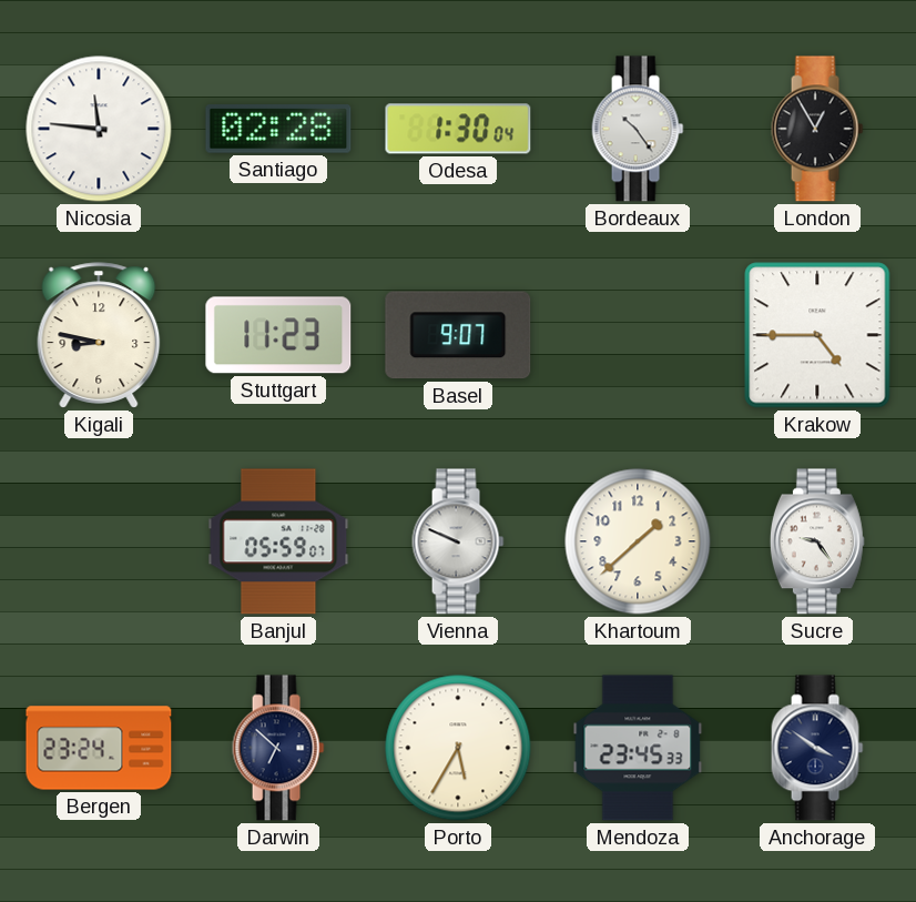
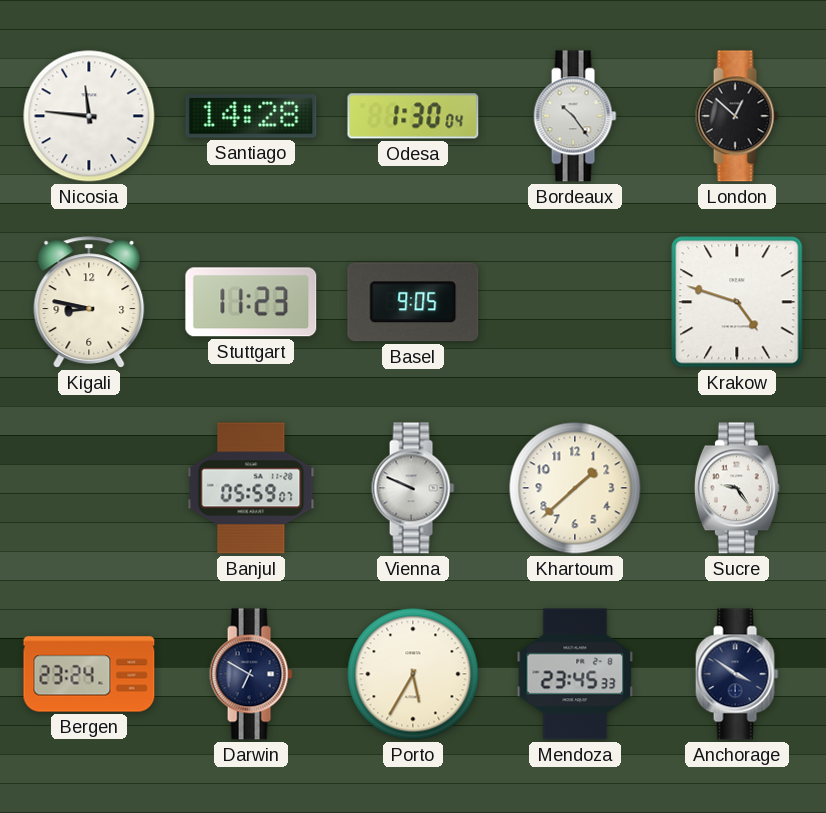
Santiago: 02:28 -> 14:28 (251, 116)
London: 12:55 -> 12:52 (737, 116)
Basel: 9:07 -> 9:05 (413, 302)
Krakow: 4:45 -> 4:48 (737, 302)
Darwin: 6:52 -> 6:50 (251, 674)
